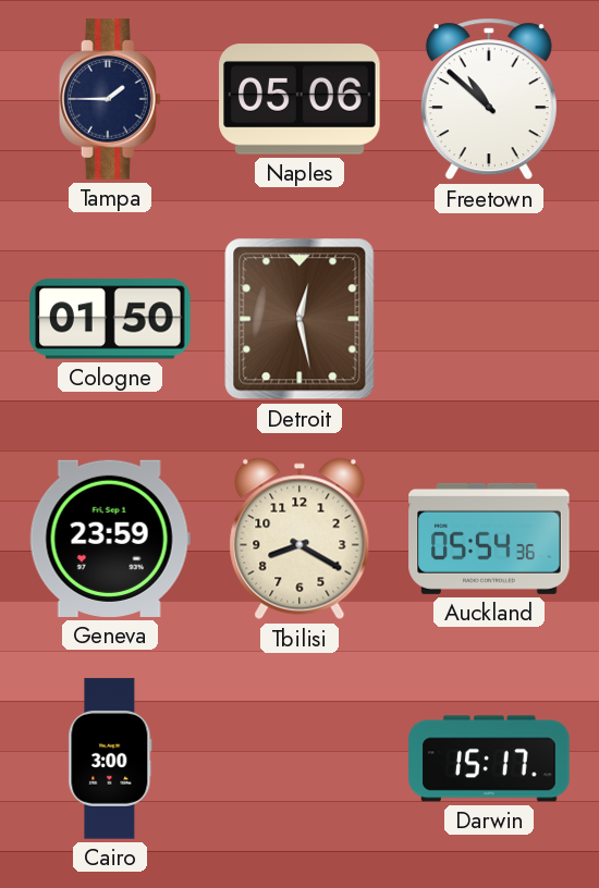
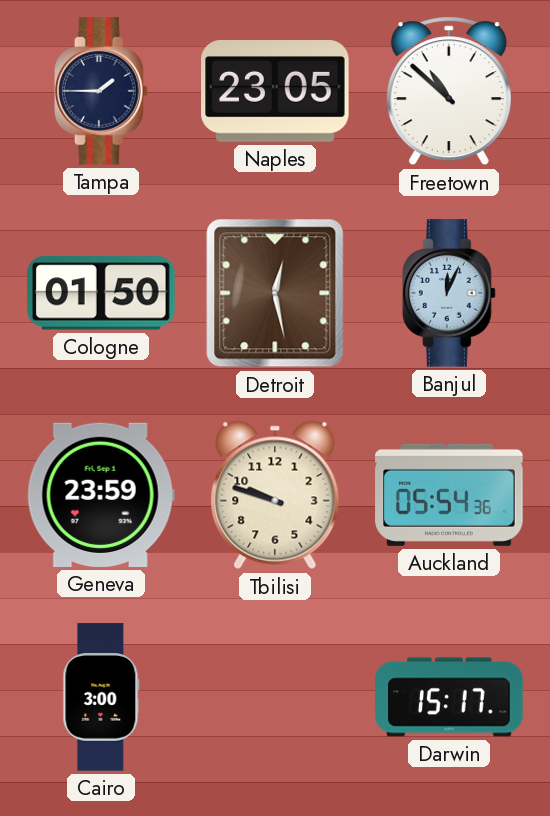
Naples: 05:06 -> 23:05 (275, 91)
Banjul: none -> 12:04 (449, 293)
Tbilisi: 8:20 -> 9:48 (275, 495)
